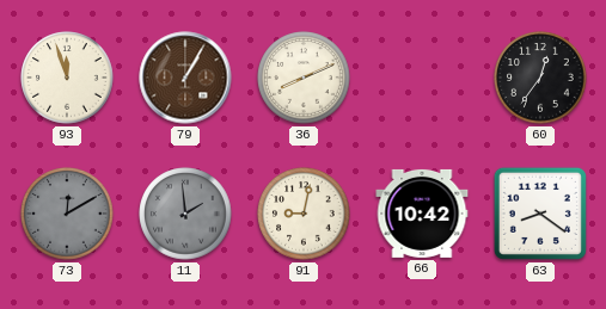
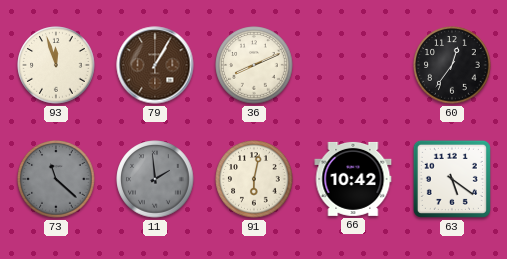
73: 12:10 -> 11:22 (56, 179)
91: 9:02 -> 6:02 (254, 179)
63: 8:21 -> 5:21 (452, 179)
